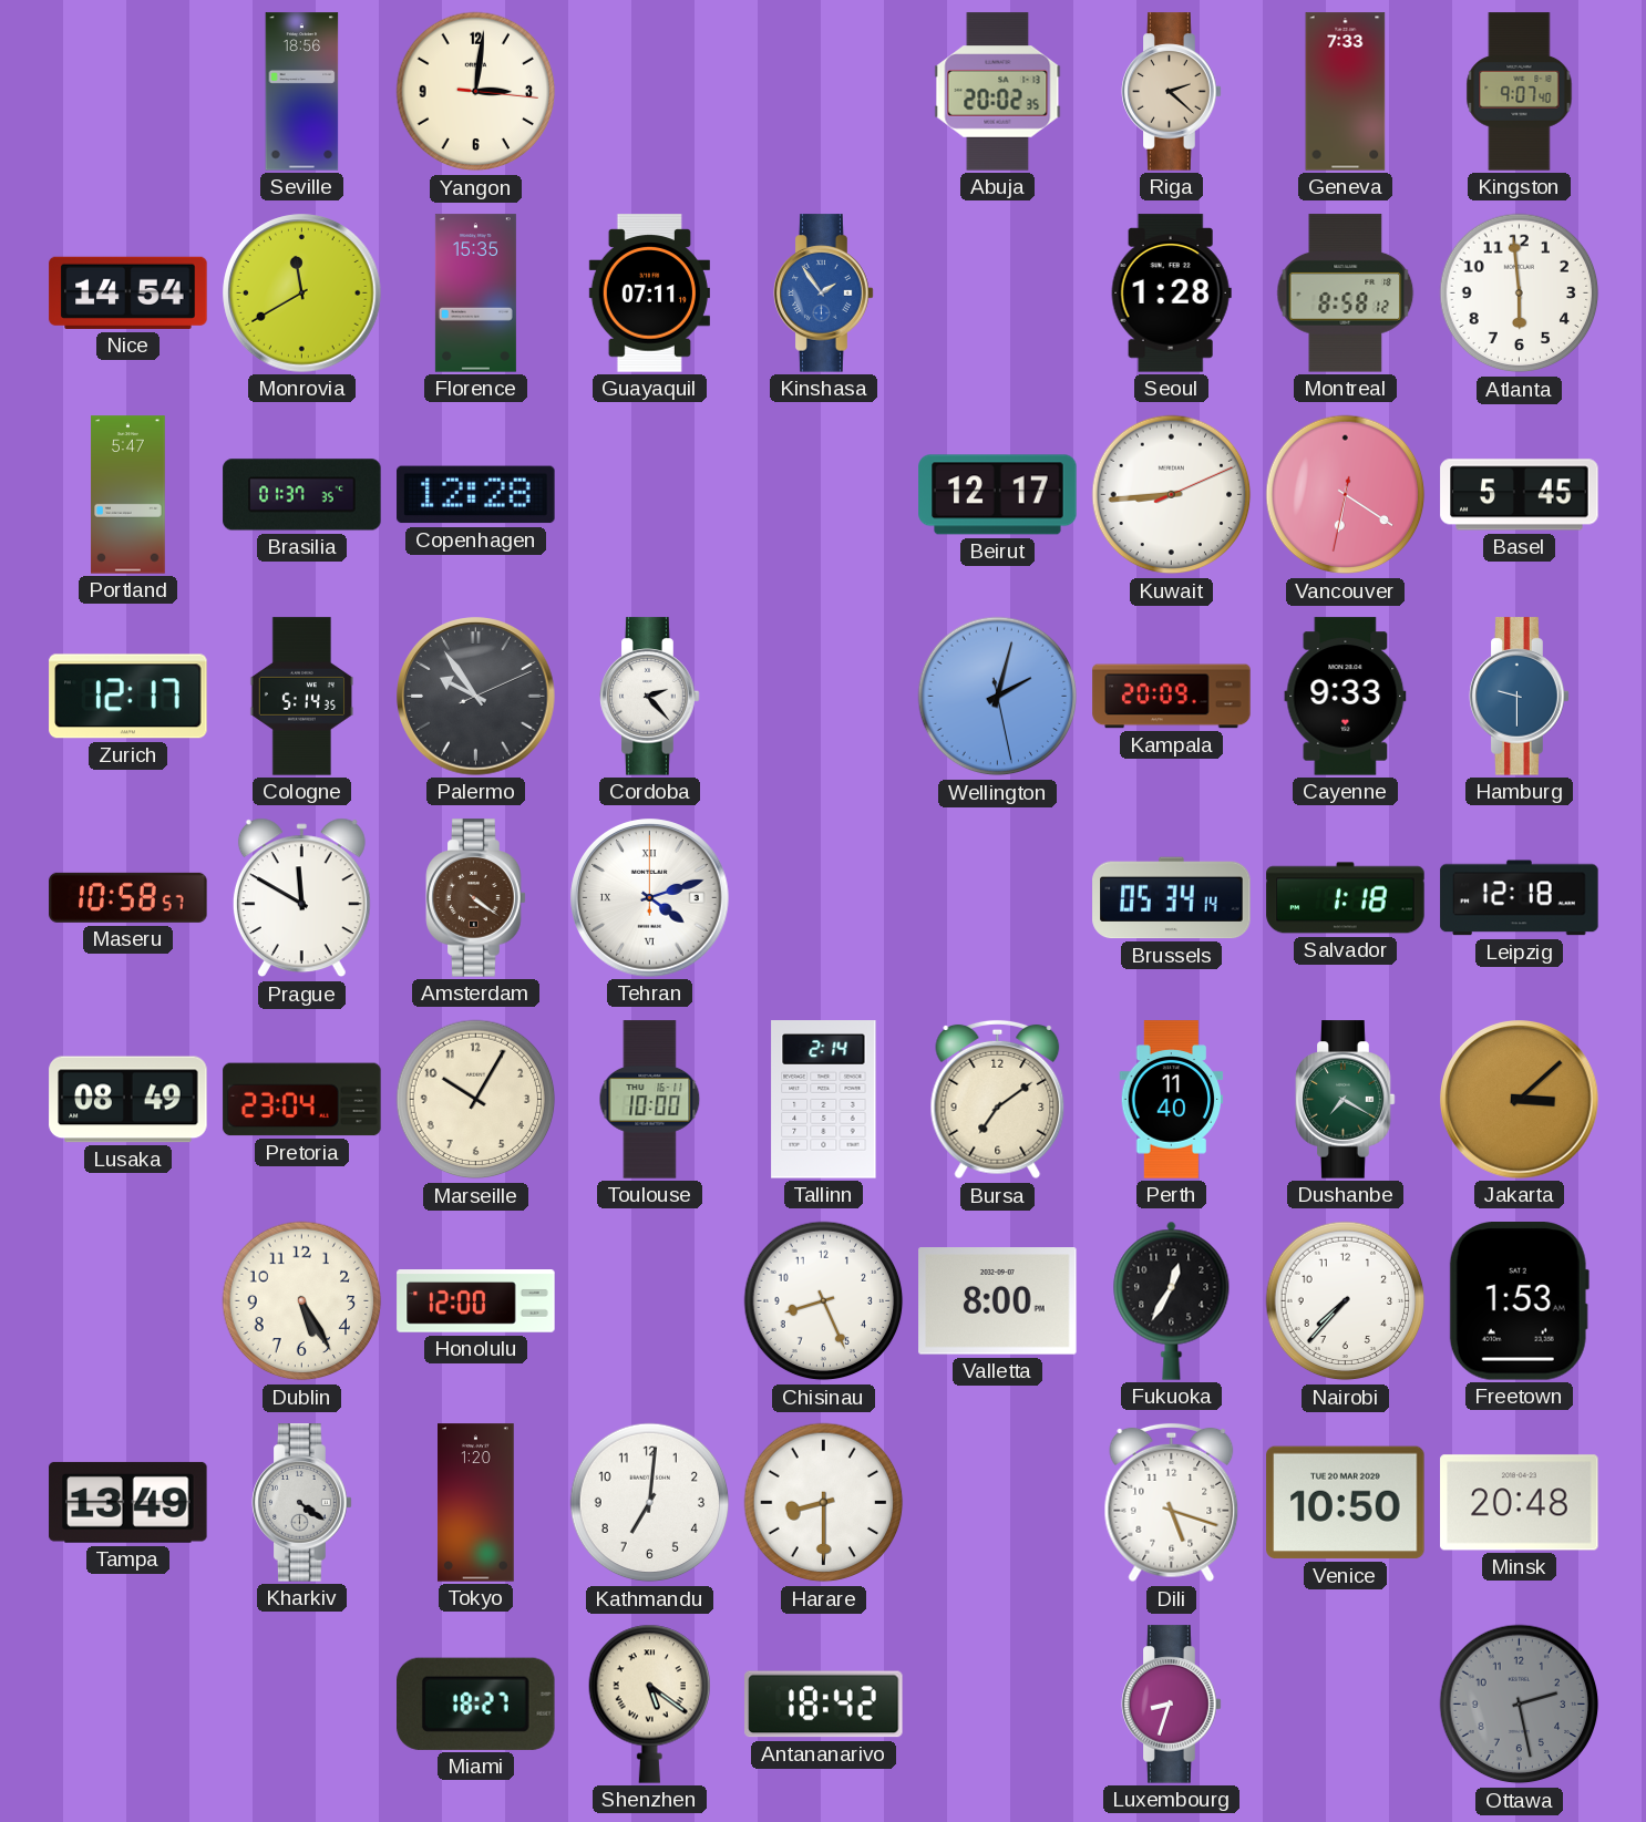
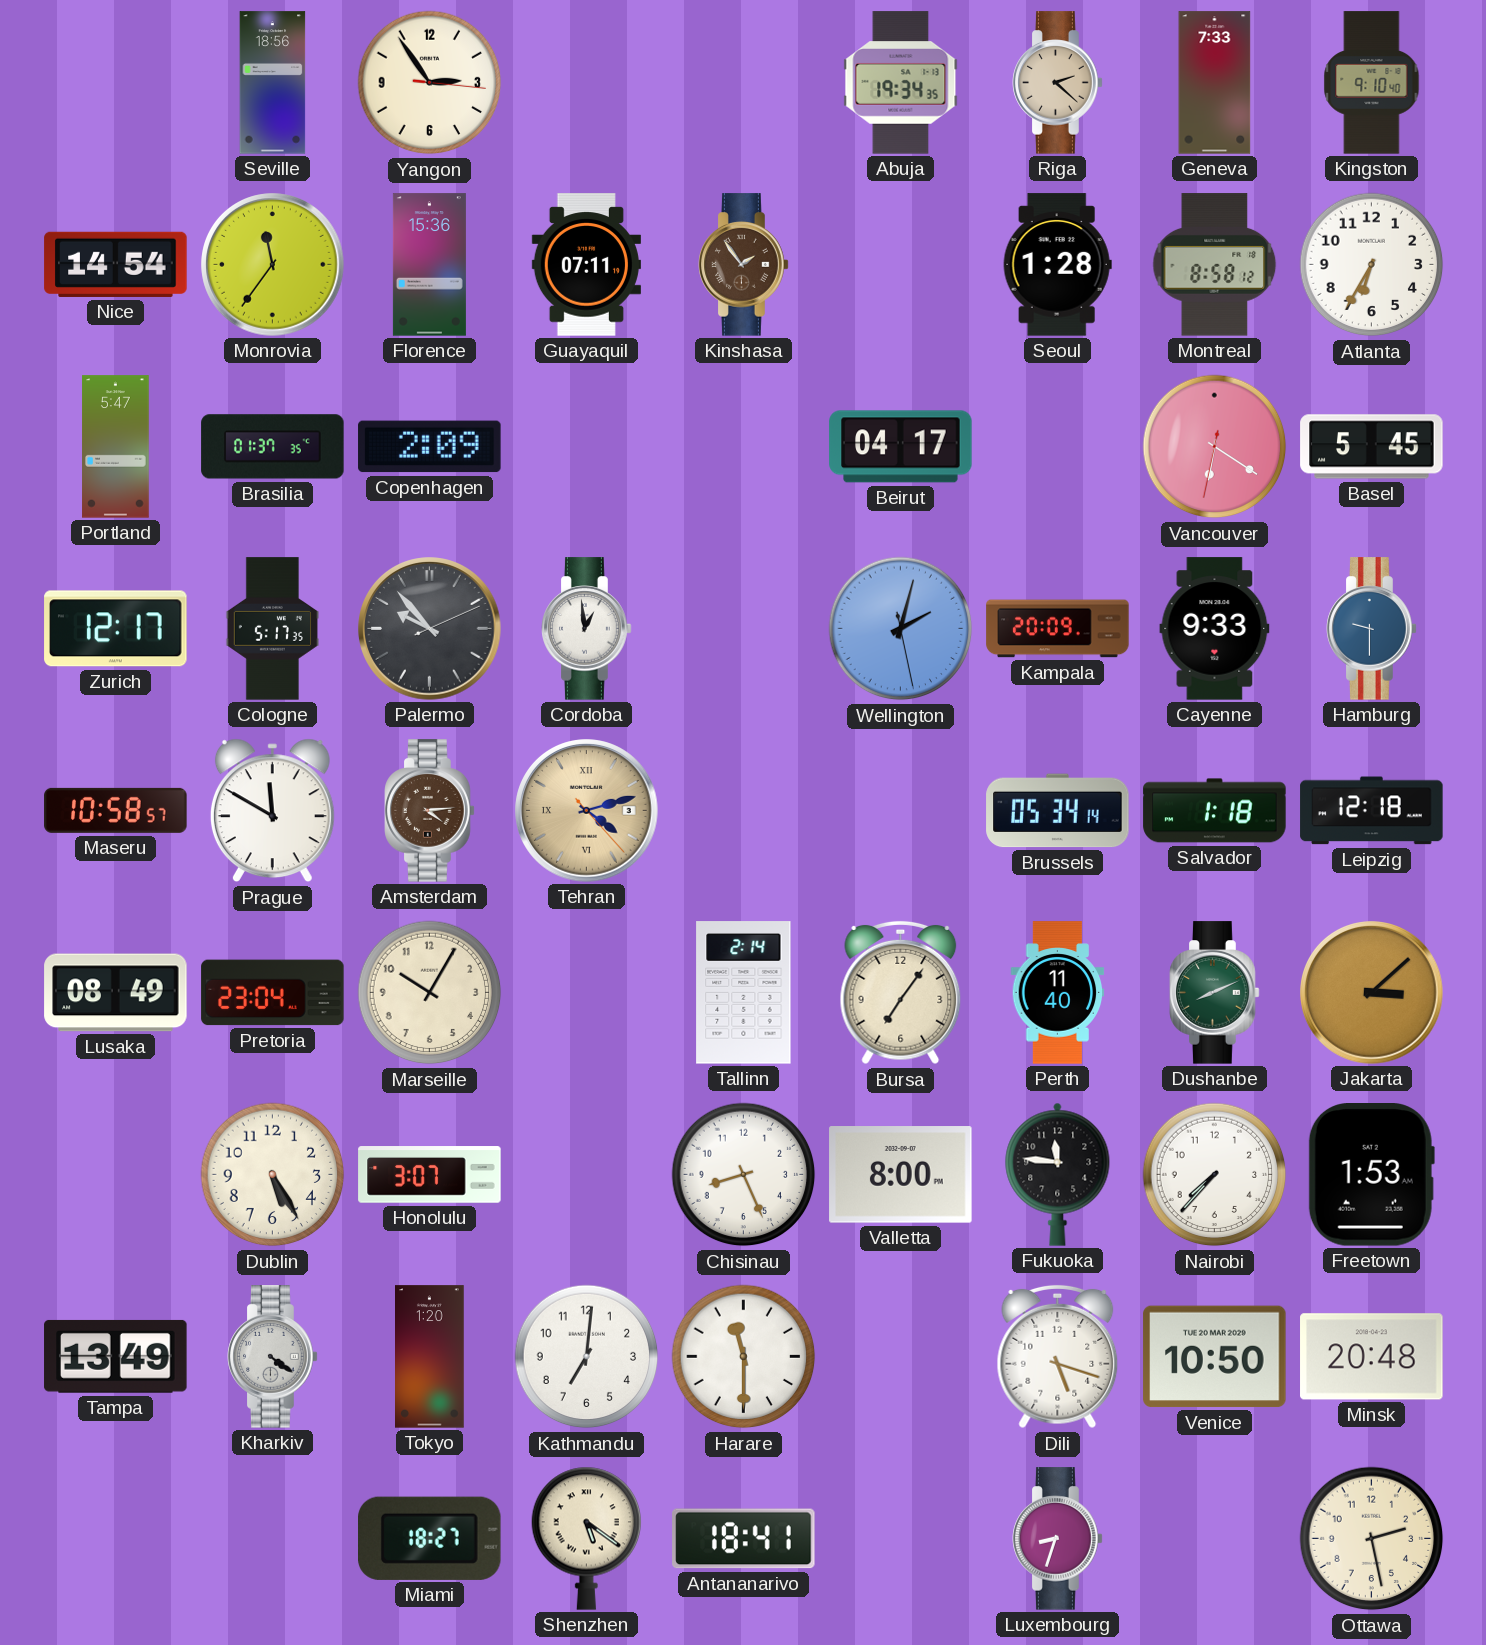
Yangon: 3:01 -> 2:54 (430, 83)
Abuja: 20:02 -> 19:34 (901, 83)
Kingston: 9:07 -> 9:10 (1372, 83)
Monrovia: 11:40 -> 11:36 (273, 265)
Florence: 15:35 -> 15:36 (429, 265)
Kinshasa dial: blue -> brown (744, 265)
Atlanta: 5:59 -> 6:35 (1372, 265)
Copenhagen: 12:28 -> 2:09 (430, 447)
Beirut: 12:17 -> 04:17 (901, 447)
Kuwait: 8:44 -> none (1172, 495)
Cologne: 5:14 -> 5:17 (272, 629)
Palermo: 9:54 -> 9:53 (430, 629)
Cordoba: 2:23 -> 12:59 (587, 629)
Amsterdam: 4:21 -> 4:14 (430, 811)
Tehran: 4:12:00 -> 4:12:23 (587, 811)
Tehran dial: white -> champagne (587, 811)
Toulouse: 10:00 -> none (650, 1100)
Bursa: 7:09 -> 7:06 (901, 993)
Dushanbe: 7:20 -> 8:11 (1215, 993)
Honolulu: 12:00 -> 3:07 (430, 1175)
Fukuoka: 12:35 -> 11:46 (1058, 1174)
Harare: 8:30 -> 11:30 (744, 1357)
Antananarivo: 18:42 -> 18:41 (744, 1539)
Ottawa dial: grey -> cream (1372, 1539)
